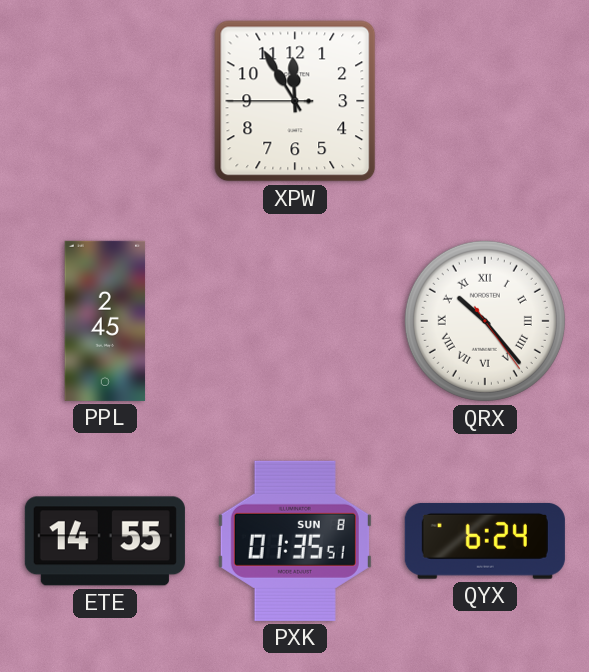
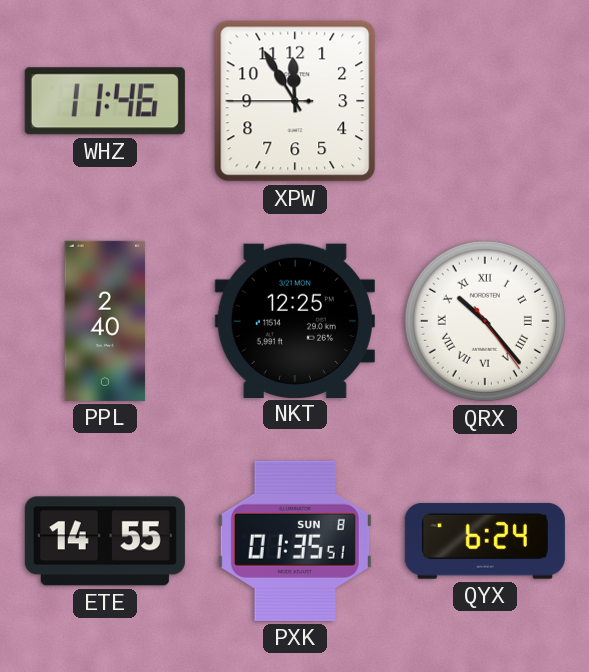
WHZ: none -> 11:46 (105, 101)
PPL: 2:45 -> 2:40 (105, 321)
NKT: none -> 12:25 (295, 320)
